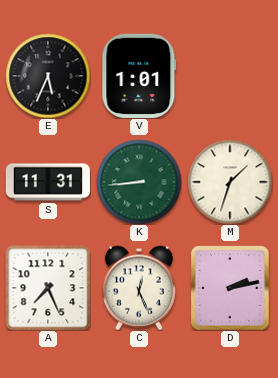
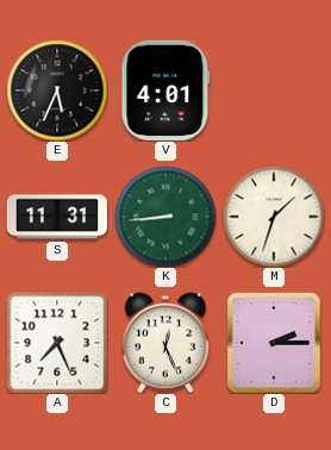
V: 1:01 -> 4:01 (165, 90)
D: 2:13 -> 2:15 (274, 343)
